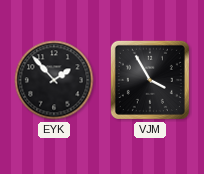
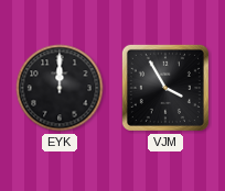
EYK: 1:53 -> 12:00 (60, 88)
